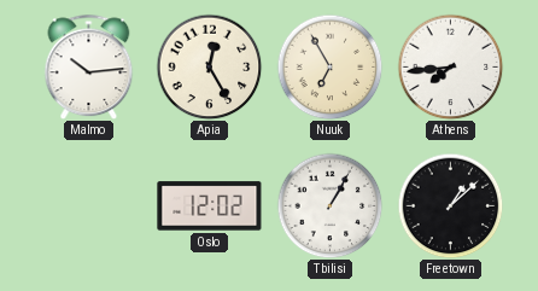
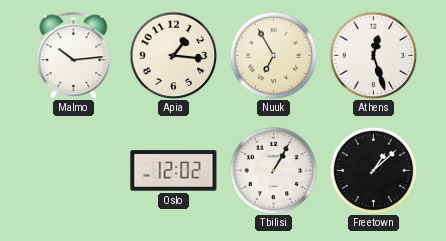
Apia: 12:25 -> 1:16 (173, 55)
Athens: 7:44 -> 12:27 (373, 55)
